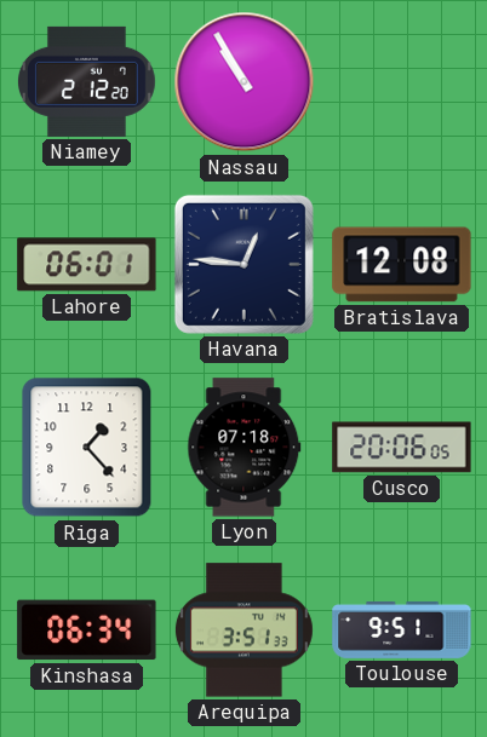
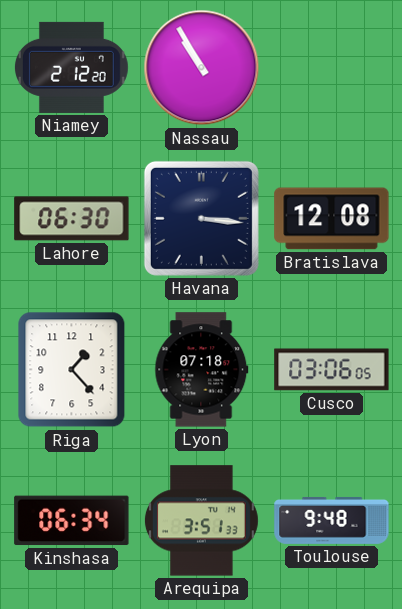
Lahore: 06:01 -> 06:30 (72, 219)
Havana: 12:46 -> 3:16 (201, 218)
Cusco: 20:06 -> 03:06 (332, 370)
Toulouse: 9:51 -> 9:48 (332, 520)
